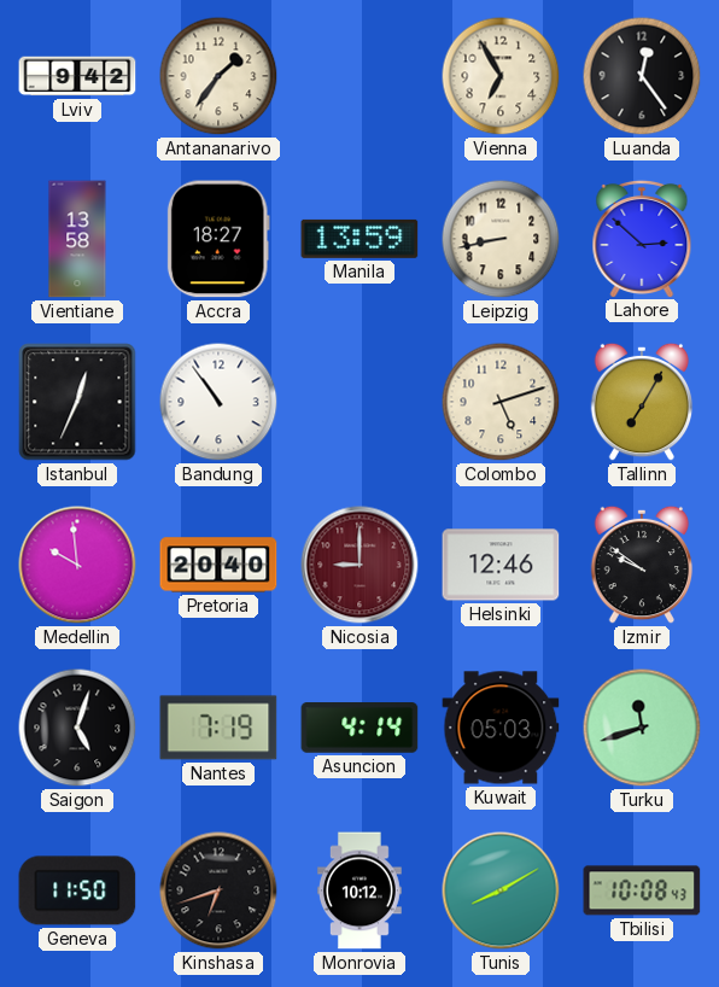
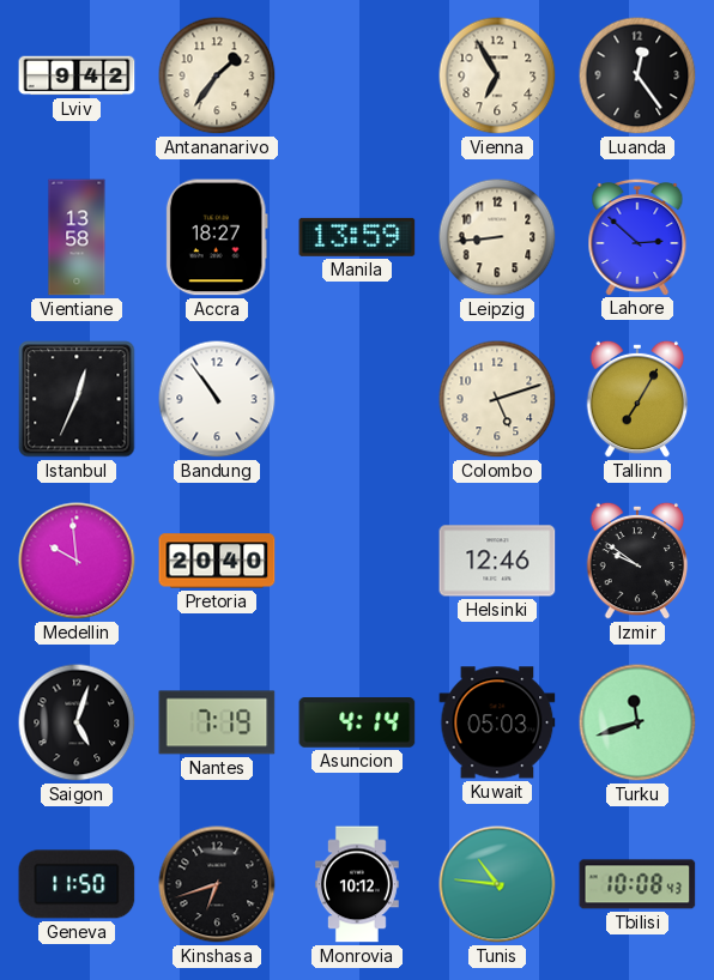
Leipzig: 8:43 -> 8:44 (497, 237)
Nicosia: 9:00 -> none (359, 565)
Tunis: 8:10 -> 10:46 (497, 884)
